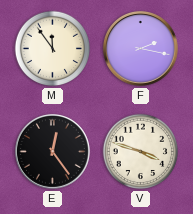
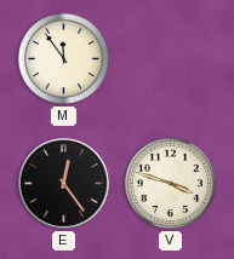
F: 2:17 -> none (140, 48)
